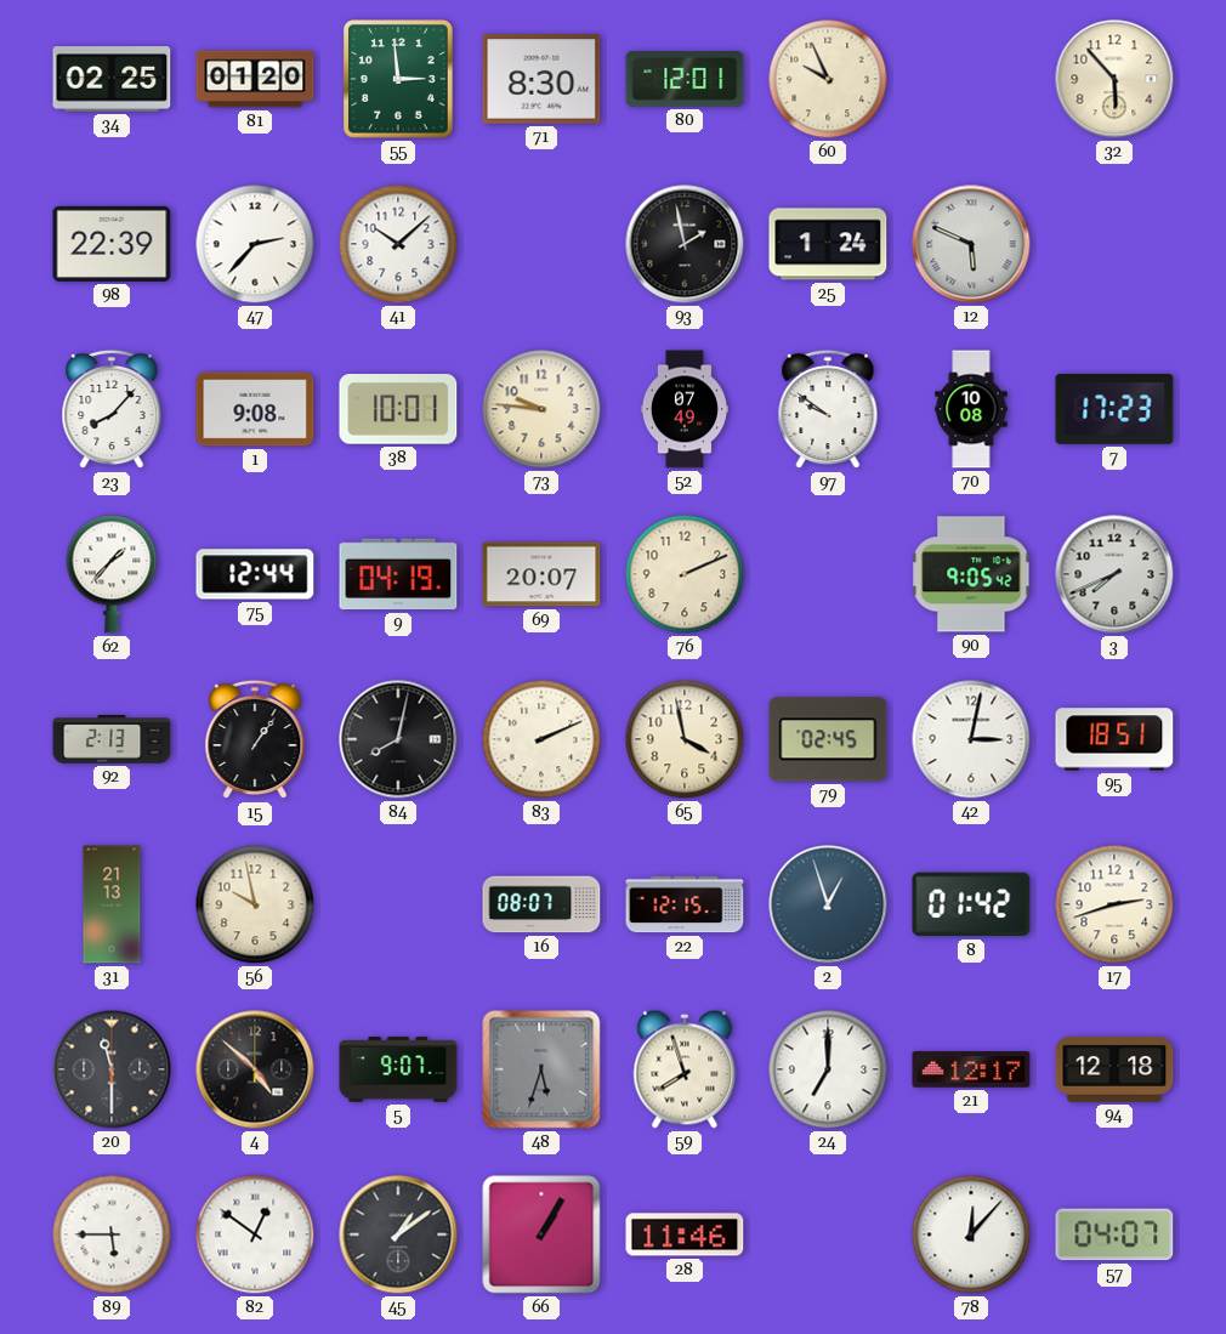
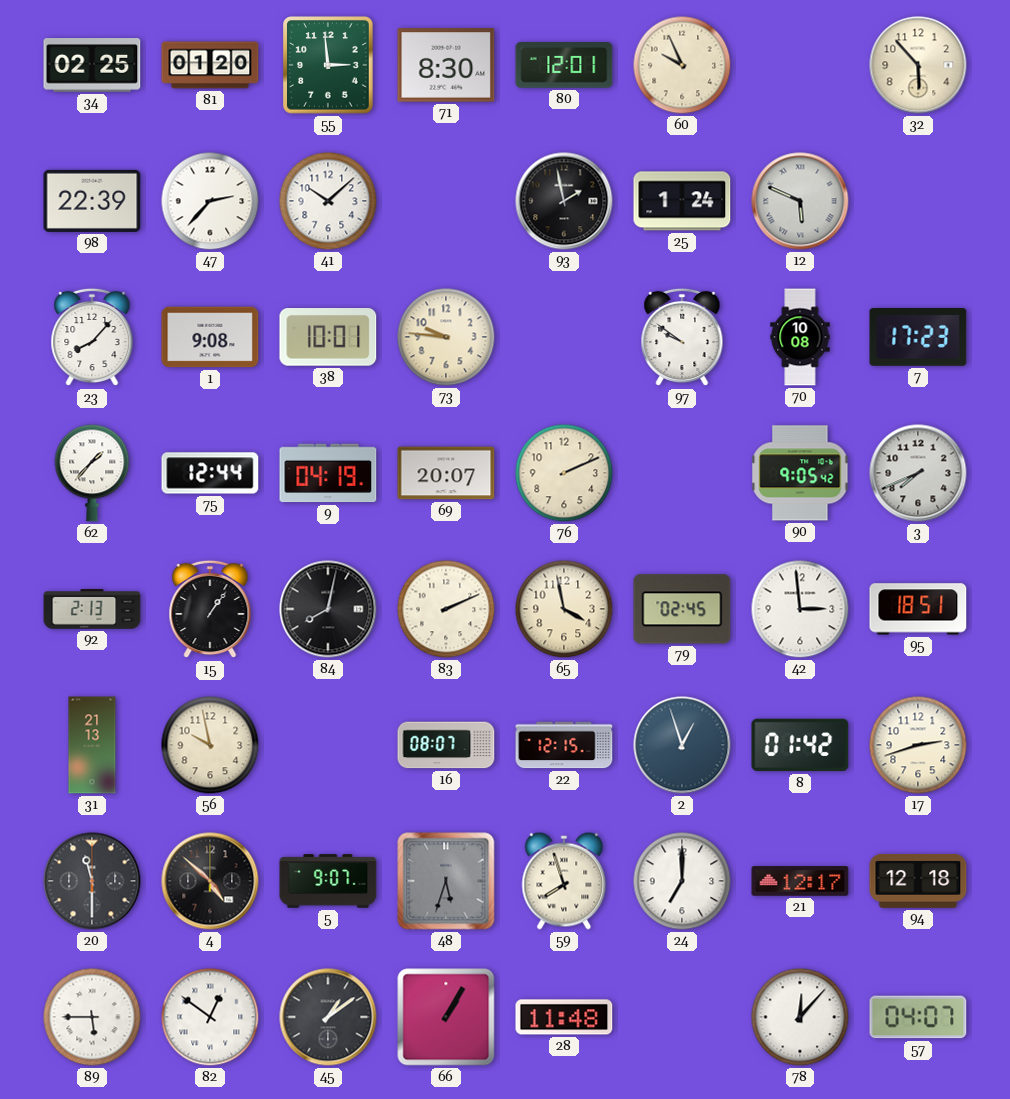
52: 07:49 -> none (685, 409)
42: 3:02 -> 2:59 (800, 609)
28: 11:46 -> 11:48 (564, 1017)
